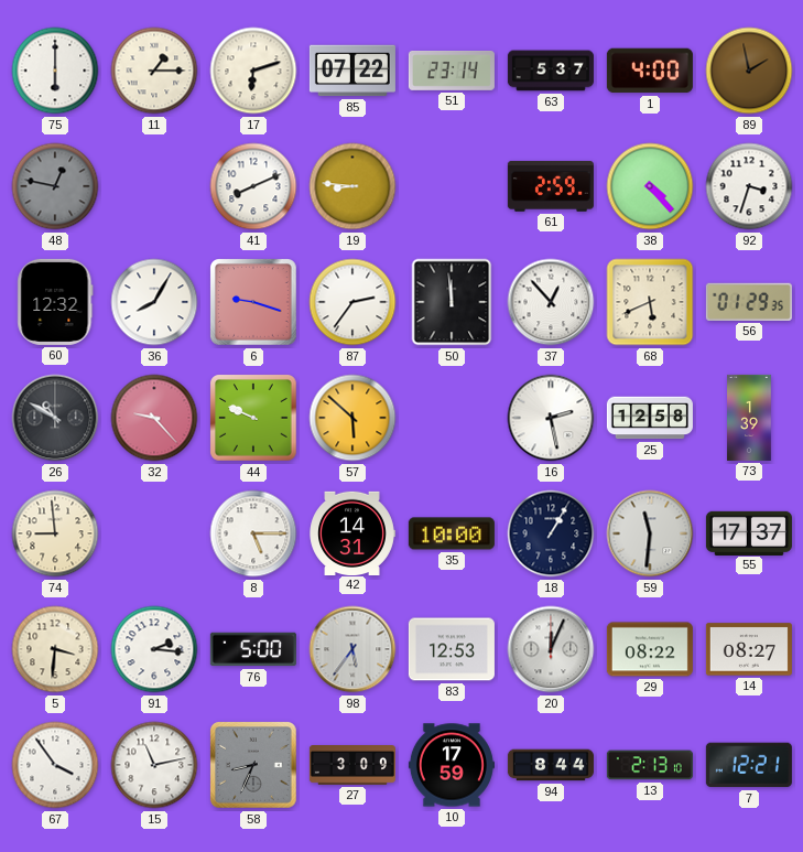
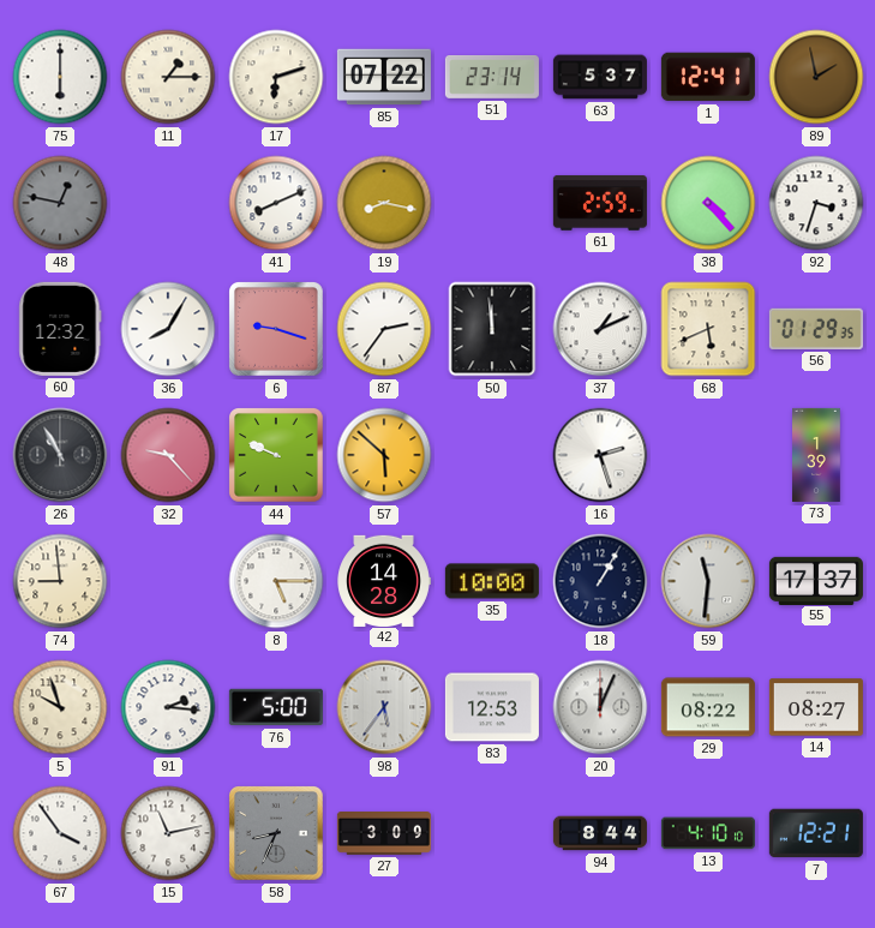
1: 4:00 -> 12:41 (708, 77)
19: 8:46 -> 8:17 (384, 203)
37: 12:53 -> 1:11 (600, 329)
26: 10:50 -> 10:55 (60, 455)
16: 2:28 -> 2:27 (600, 455)
25: 12:58 -> none (650, 418)
42: 14:31 -> 14:28 (384, 580)
5: 3:31 -> 9:57 (60, 707)
10: 17:59 -> none (452, 765)
13: 2:13 -> 4:10 (708, 833)
